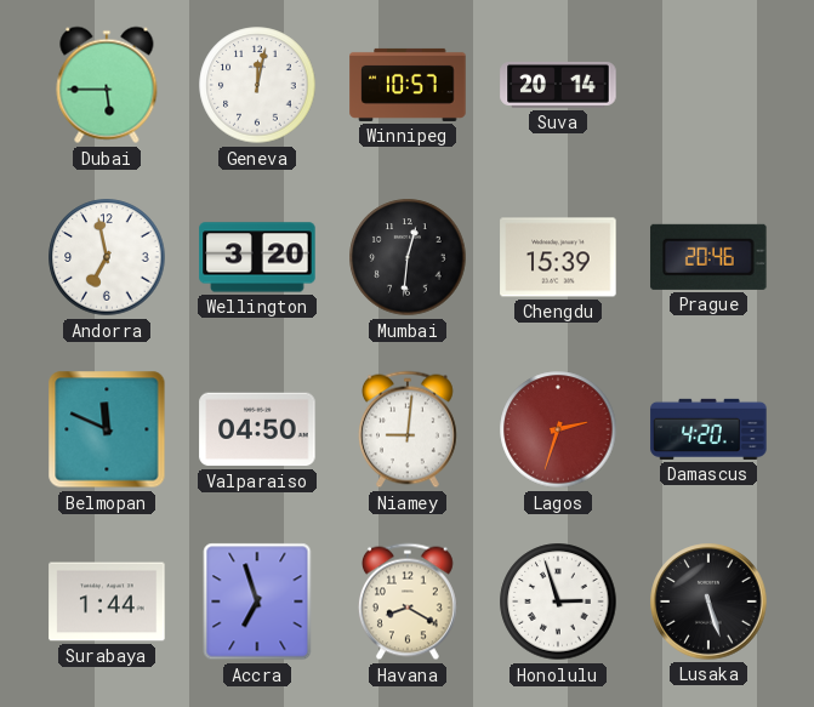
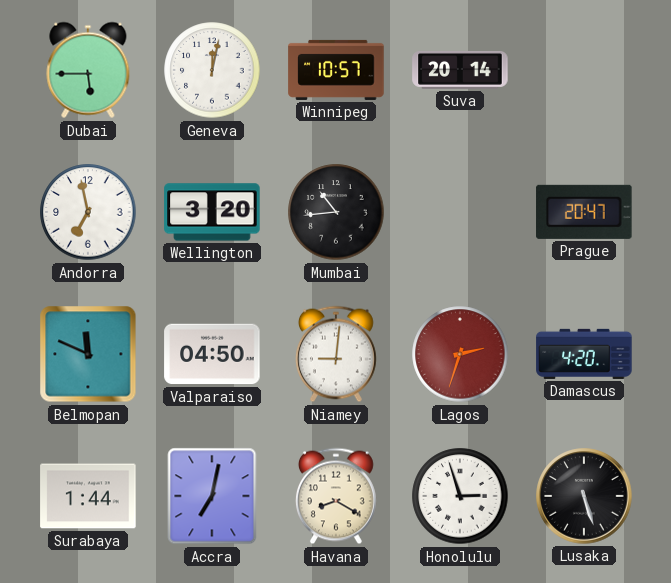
Mumbai: 12:31 -> 10:44 (336, 212)
Chengdu: 15:39 -> none (558, 257)
Prague: 20:46 -> 20:47 (584, 212)
Accra: 6:57 -> 7:02 (212, 496)
